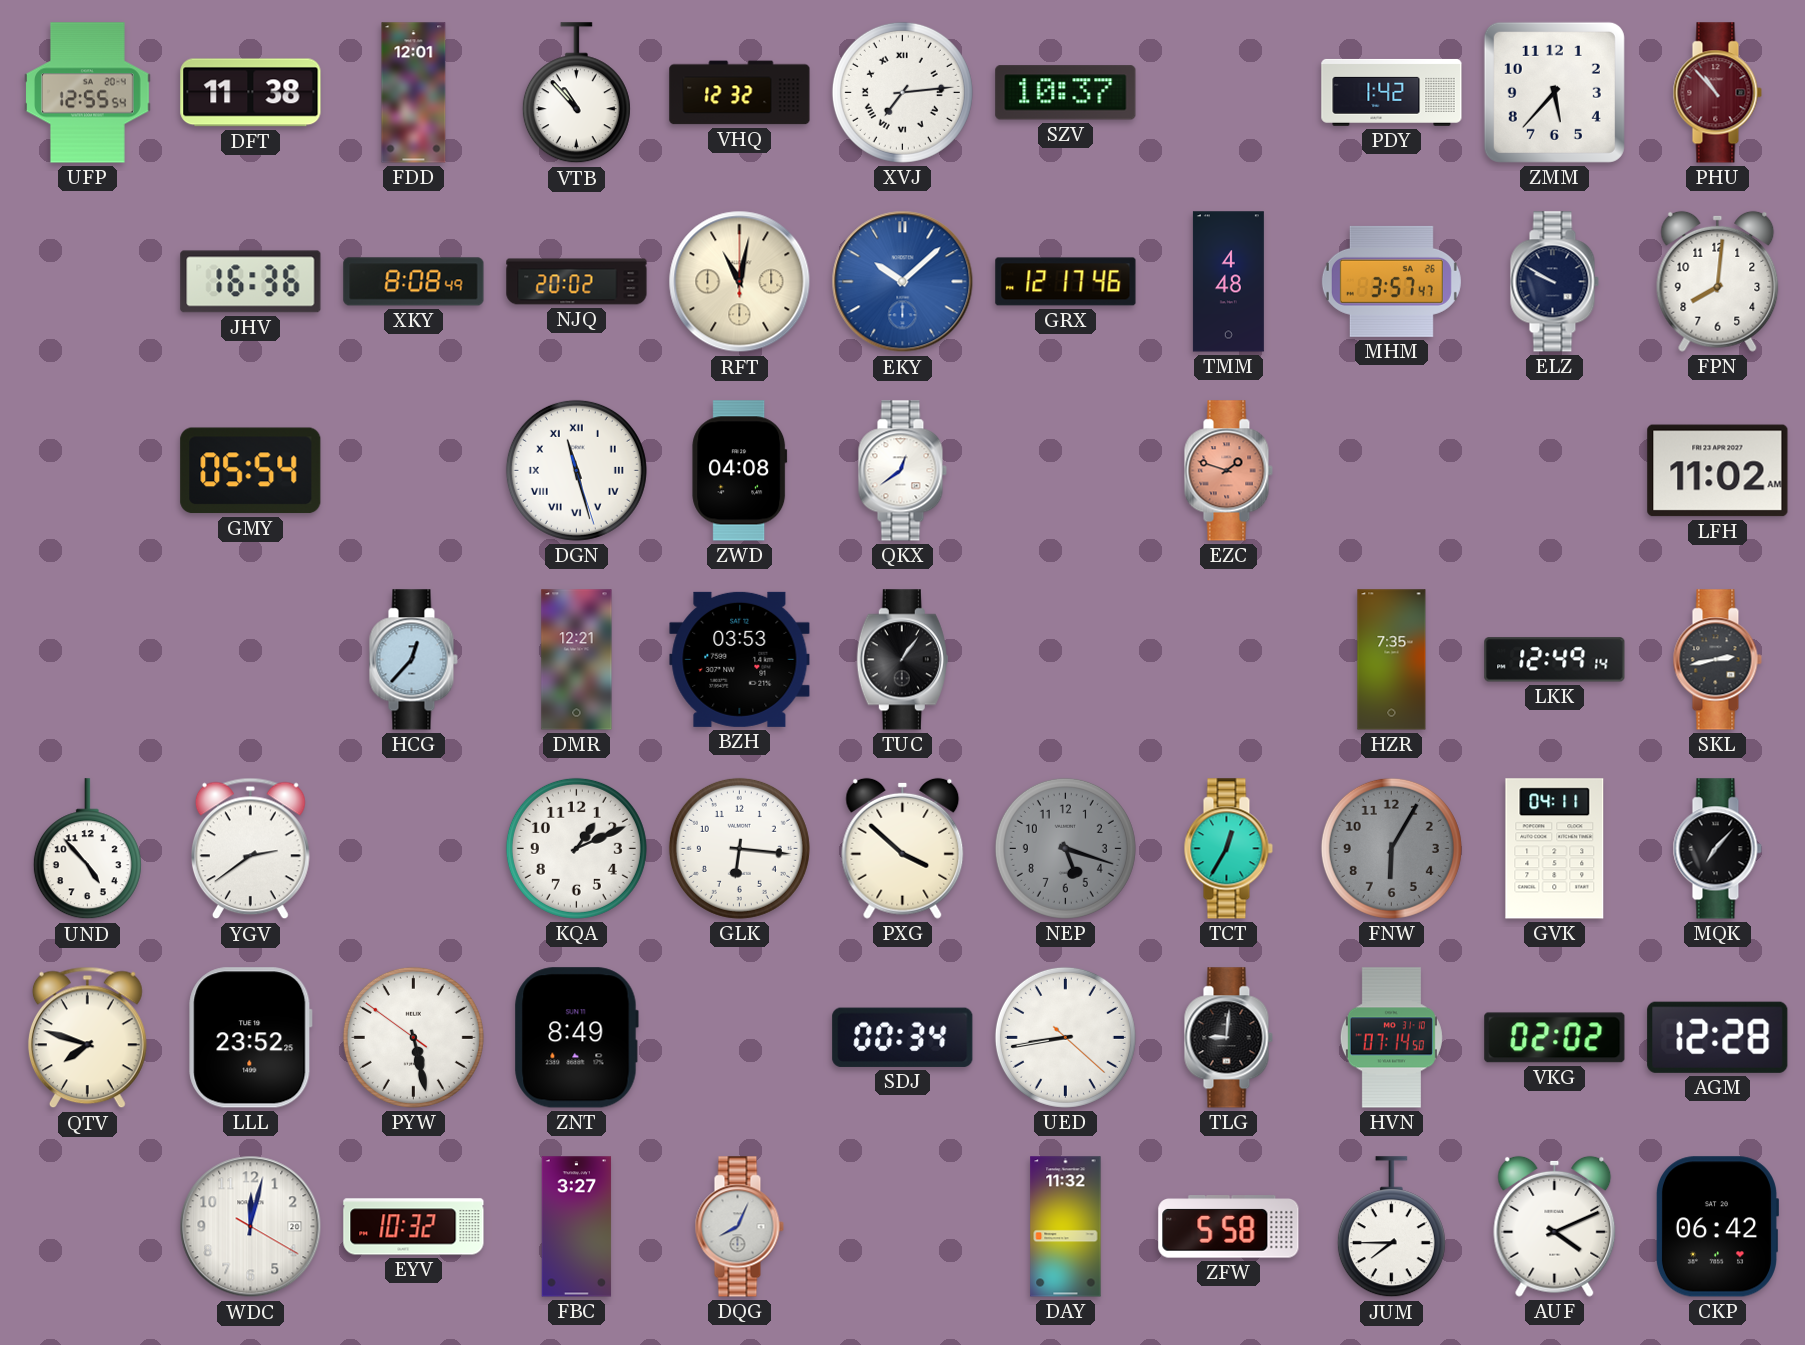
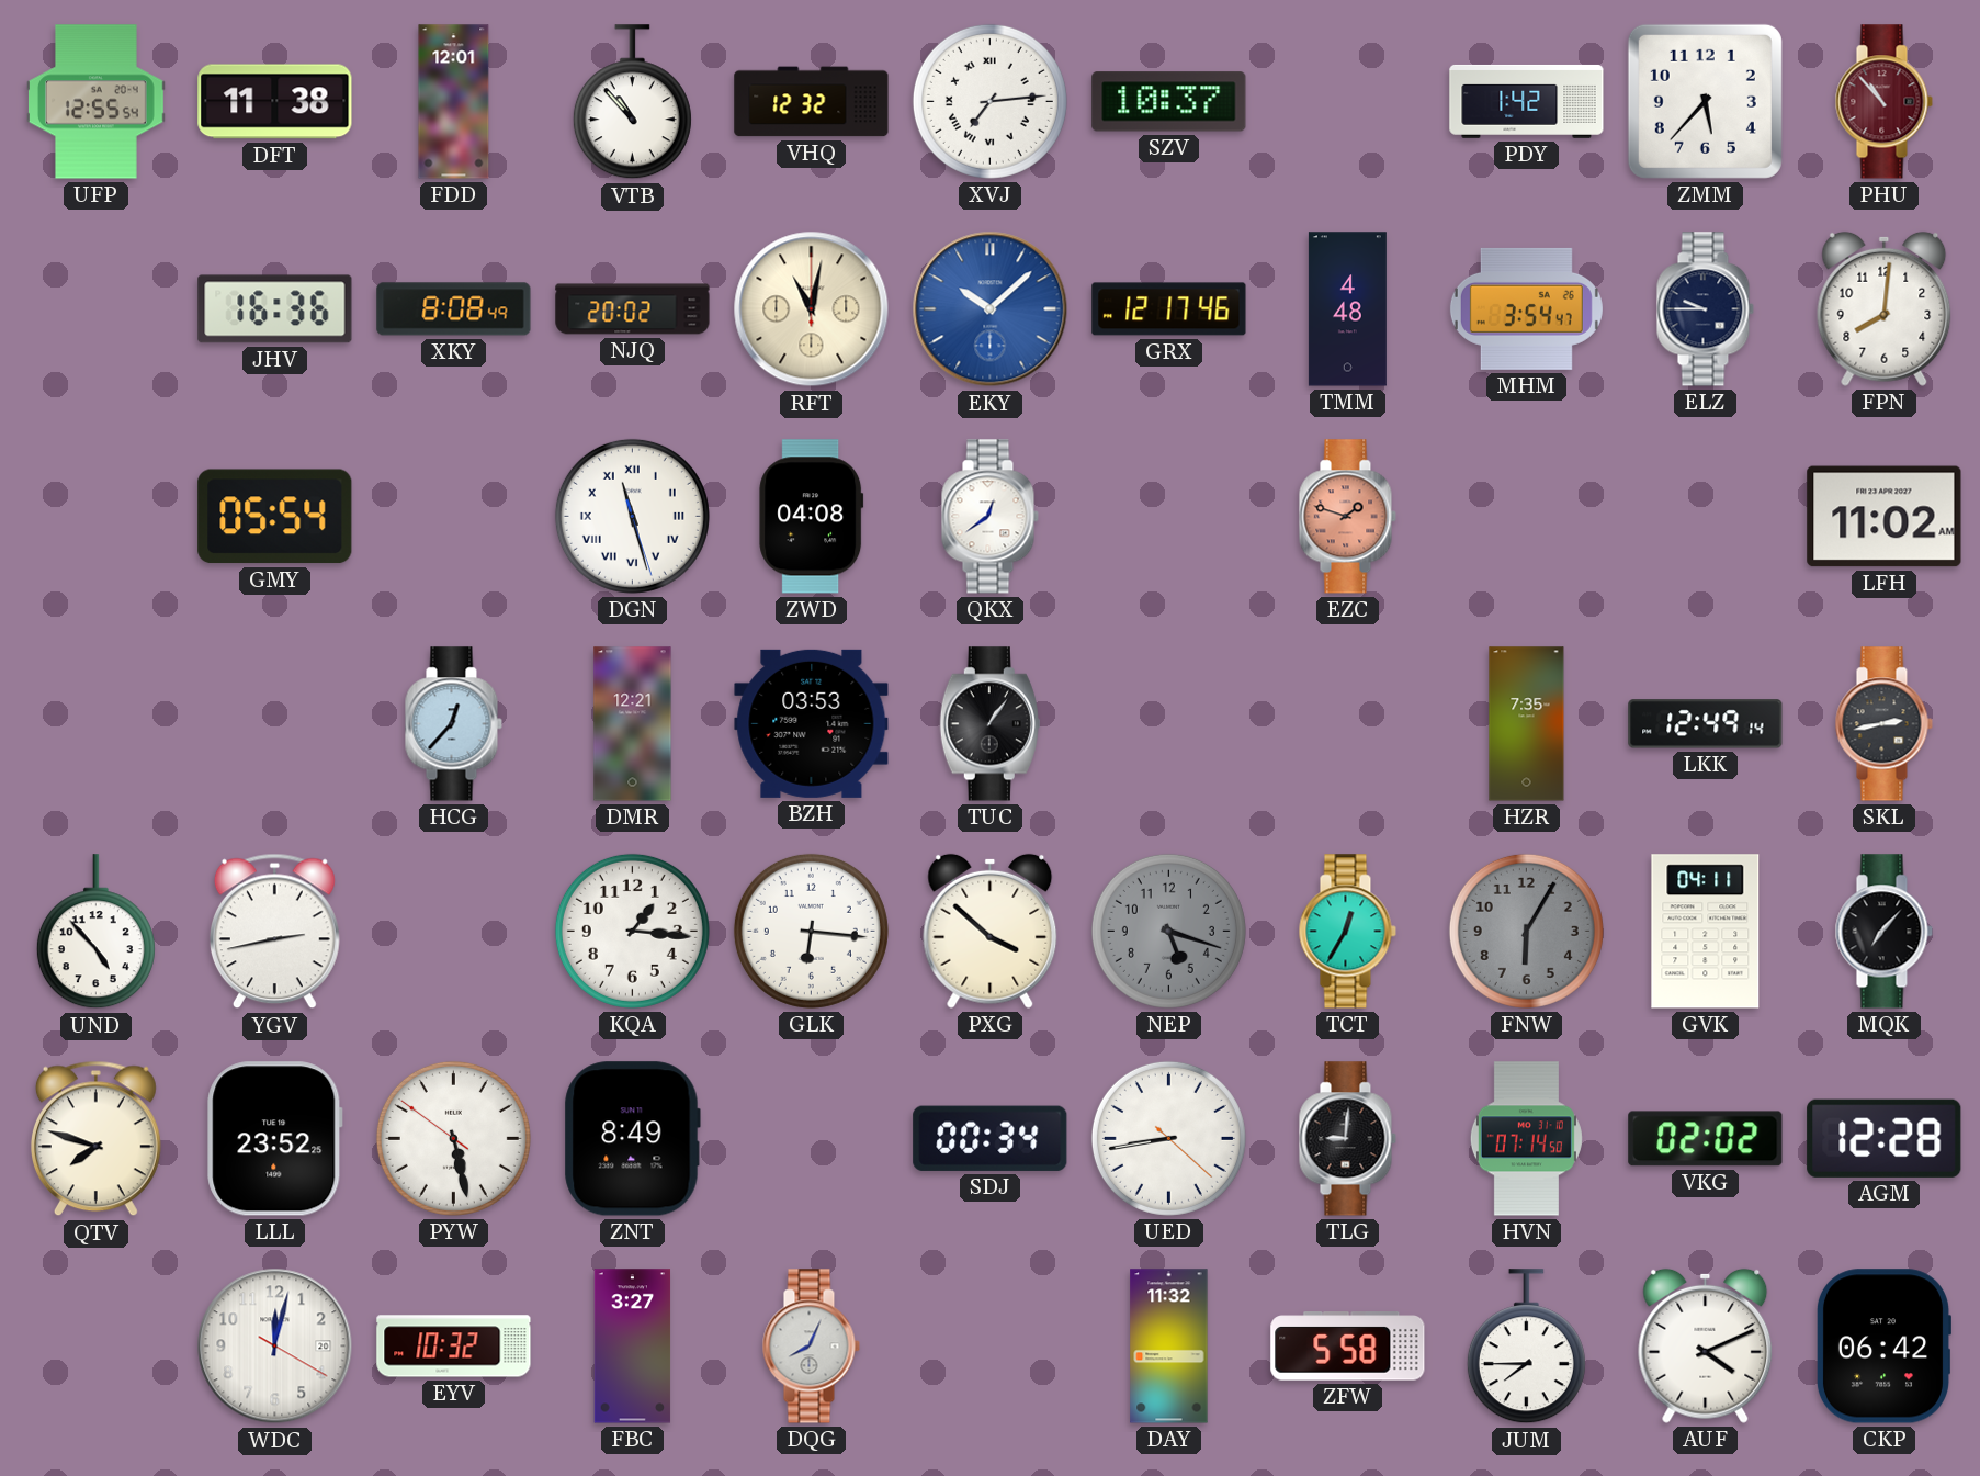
MHM: 3:57 -> 3:54 (1526, 308)
ELZ: 9:50 -> 9:45 (1705, 309)
YGV: 2:39 -> 2:43 (274, 932)
KQA: 1:11 -> 1:16 (632, 931)
